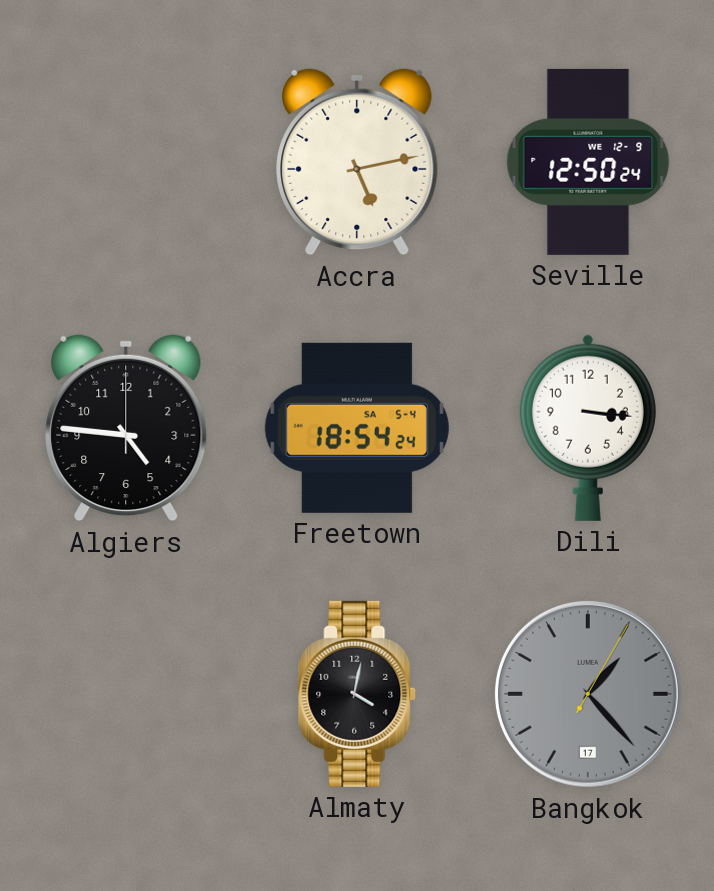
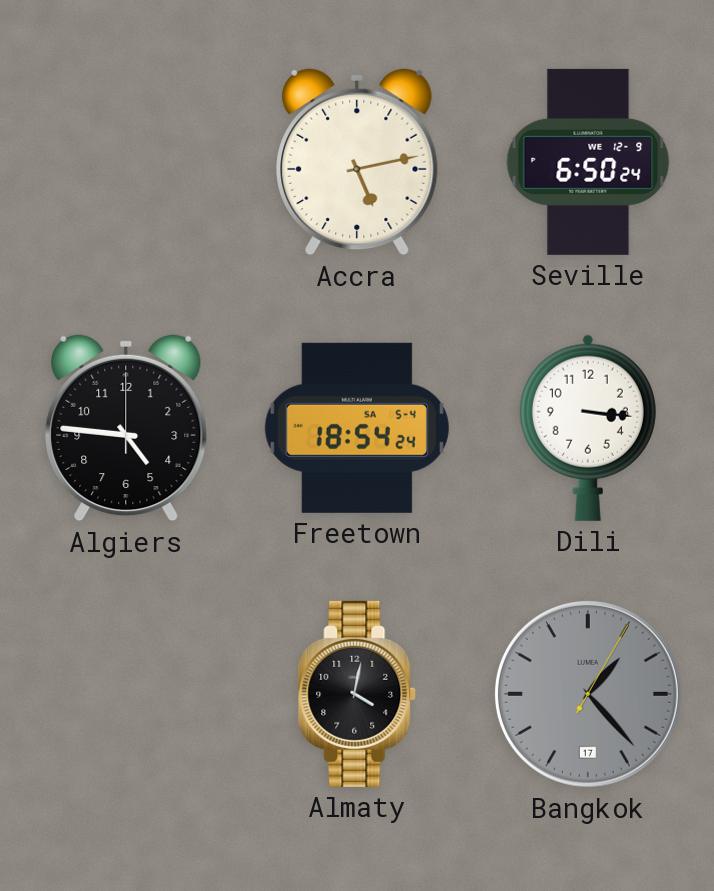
Seville: 12:50 -> 6:50 (588, 162)
